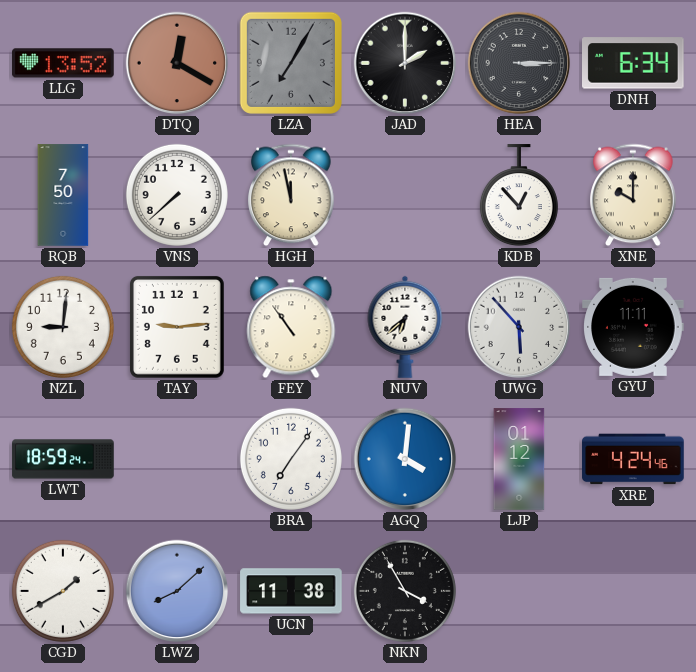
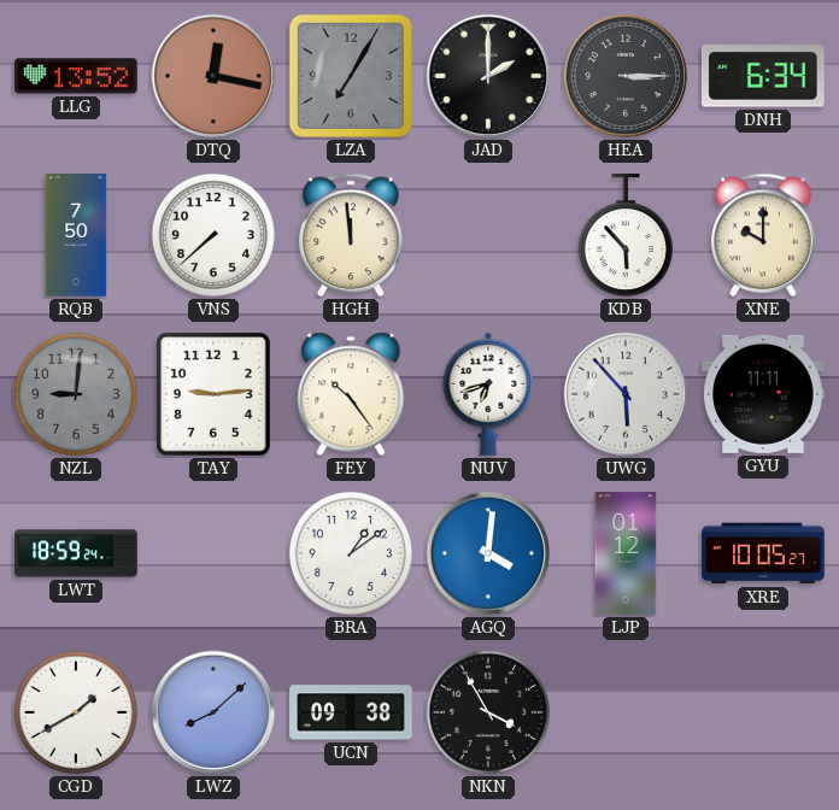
DTQ: 12:20 -> 12:17 (213, 76)
HGH: 11:58 -> 11:59 (351, 235)
KDB: 12:53 -> 5:53 (626, 236)
NZL dial: white -> grey (76, 394)
FEY: 10:54 -> 10:24 (351, 394)
NUV: 6:38 -> 6:42 (488, 394)
BRA: 7:06 -> 1:09 (351, 553)
XRE: 4:24 -> 10:05 (763, 553)
UCN: 11:38 -> 09:38 (351, 712)
